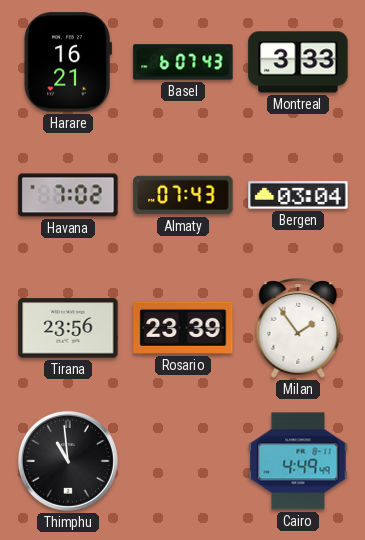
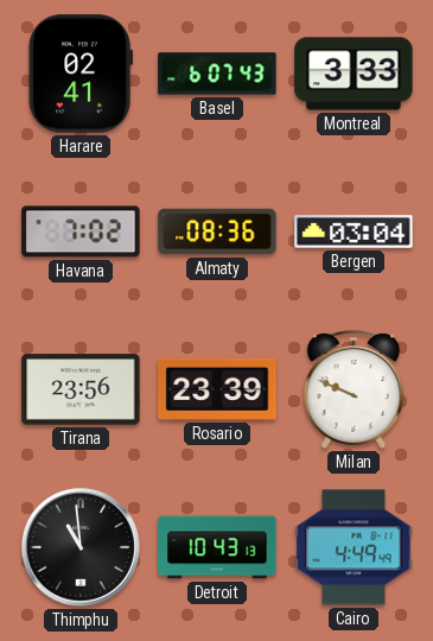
Harare: 16:21 -> 02:41 (81, 74)
Almaty: 07:43 -> 08:36 (217, 231)
Milan: 1:54 -> 9:49 (354, 389)
Detroit: none -> 10:43 (217, 547)
